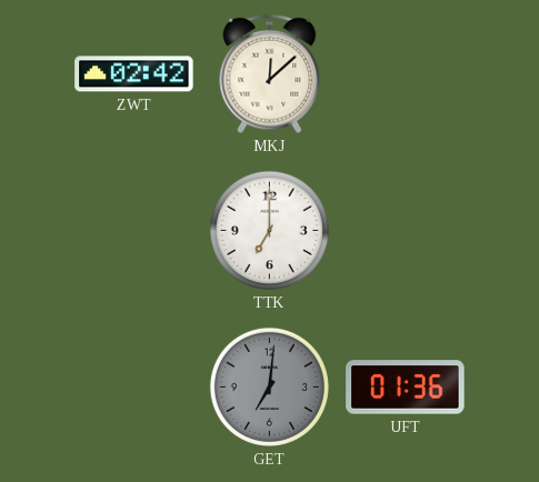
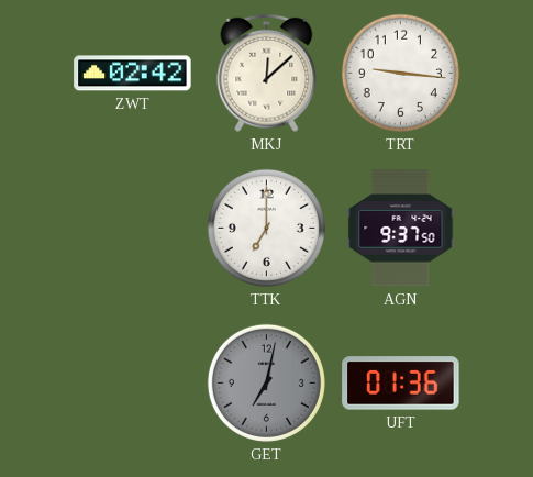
TRT: none -> 9:16 (400, 73)
AGN: none -> 9:37 (401, 229)
GET: 7:01 -> 7:02 (266, 382)
